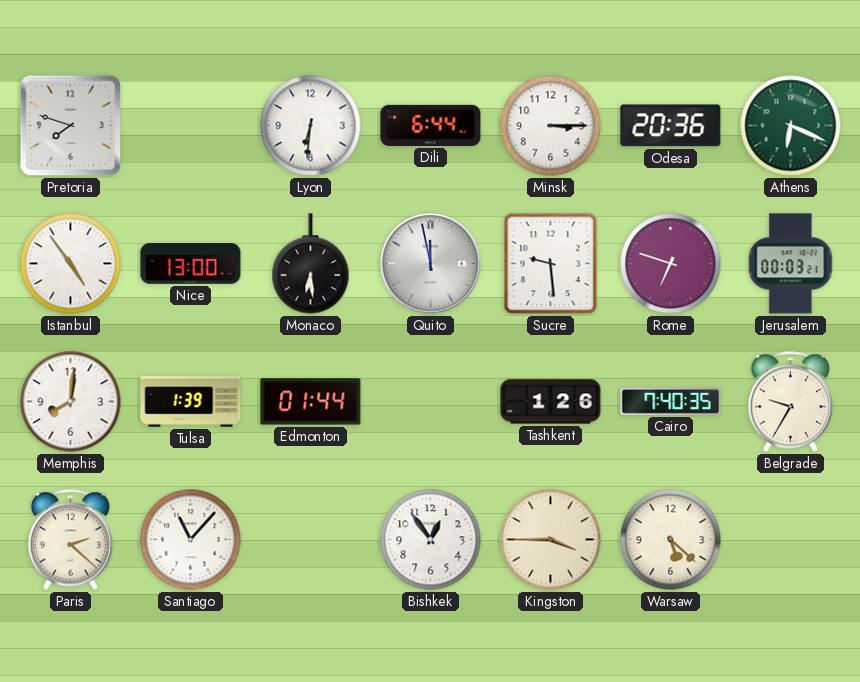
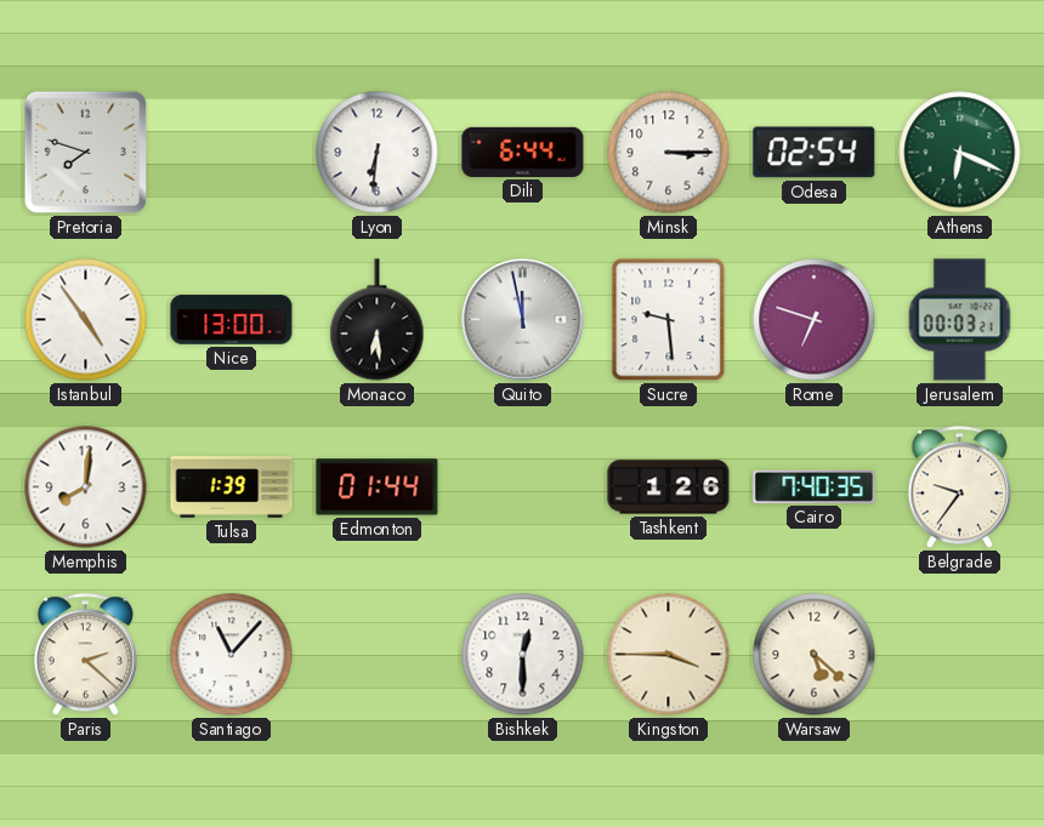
Odesa: 20:36 -> 02:54 (815, 153)
Belgrade: 9:35 -> 9:36 (959, 487)
Bishkek: 12:54 -> 12:30 (523, 655)
